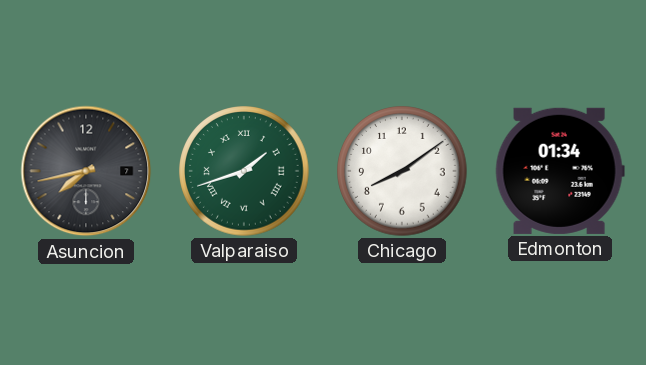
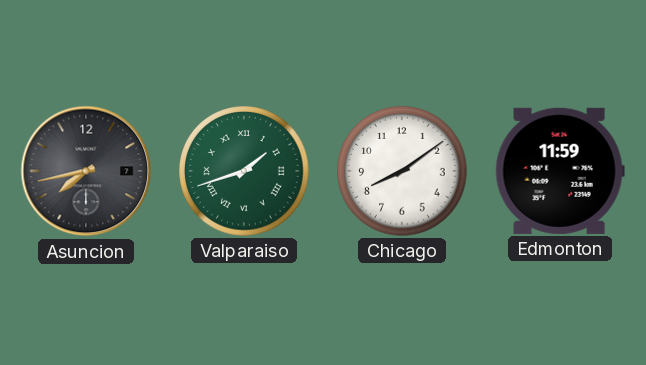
Edmonton: 01:34 -> 11:59 (560, 171)
